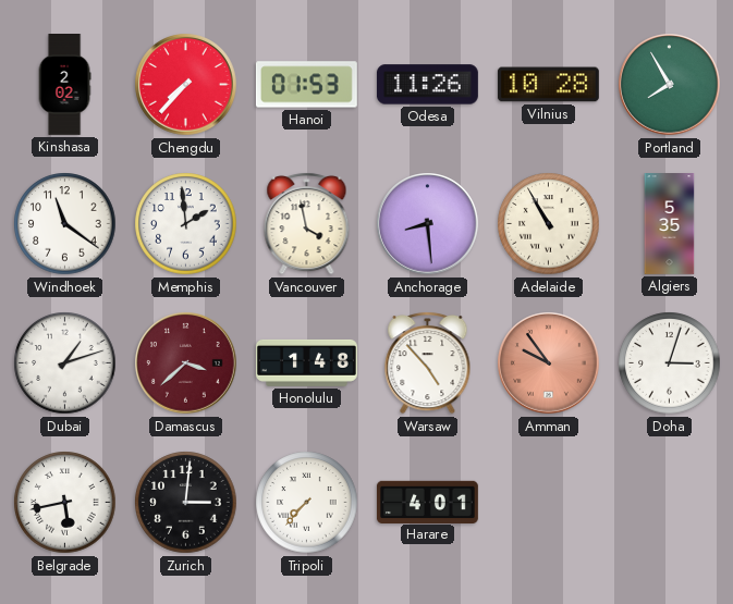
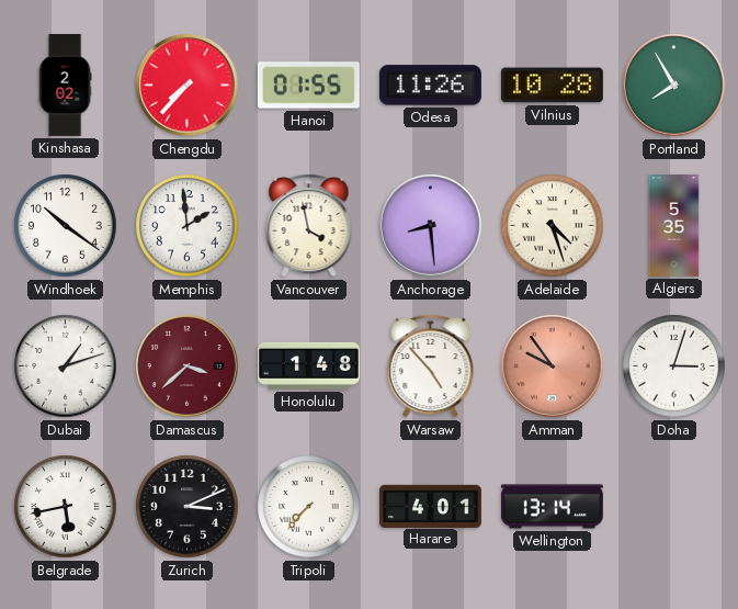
Hanoi: 01:53 -> 01:55 (308, 86)
Windhoek: 11:21 -> 10:21 (66, 226)
Adelaide: 10:55 -> 4:27 (553, 226)
Zurich: 3:01 -> 3:11 (188, 507)
Wellington: none -> 13:14 (552, 507)
